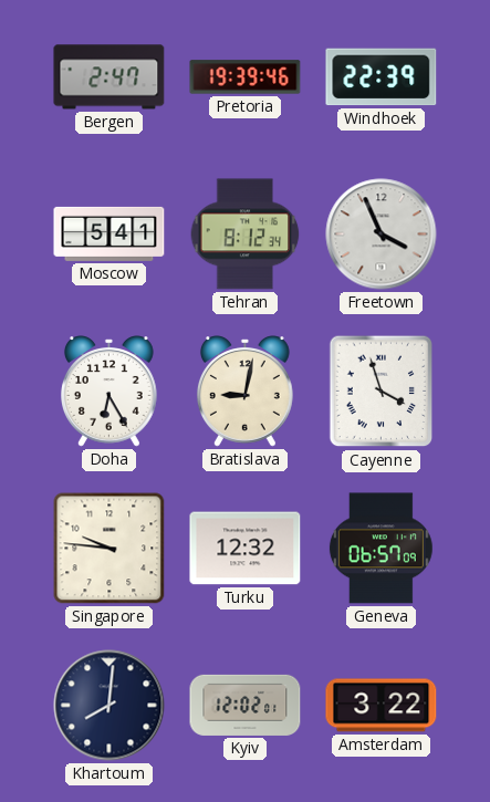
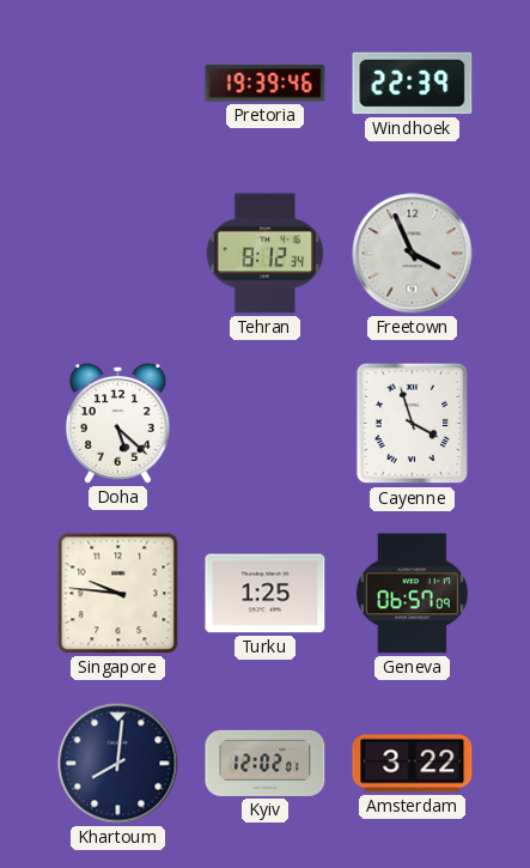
Bergen: 2:47 -> none (110, 77)
Moscow: 5:41 -> none (110, 233)
Doha: 6:25 -> 5:22 (117, 424)
Bratislava: 9:02 -> none (244, 392)
Turku: 12:32 -> 1:25 (266, 594)
